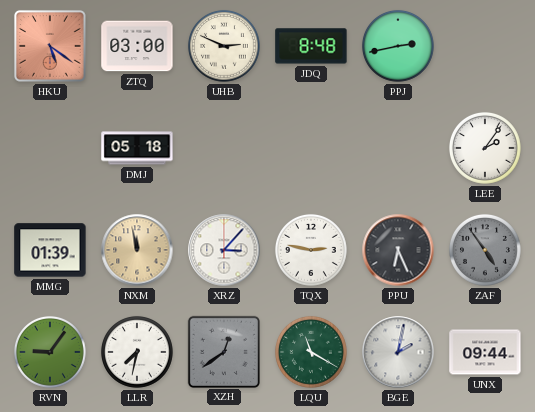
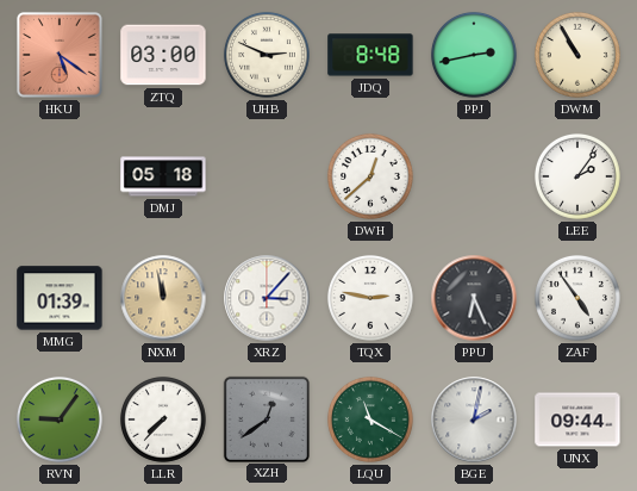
DWM: none -> 10:55 (577, 55)
DWH: none -> 12:38 (370, 176)
ZAF dial: grey -> white (577, 298)
LLR: 7:32 -> 7:37 (163, 419)
